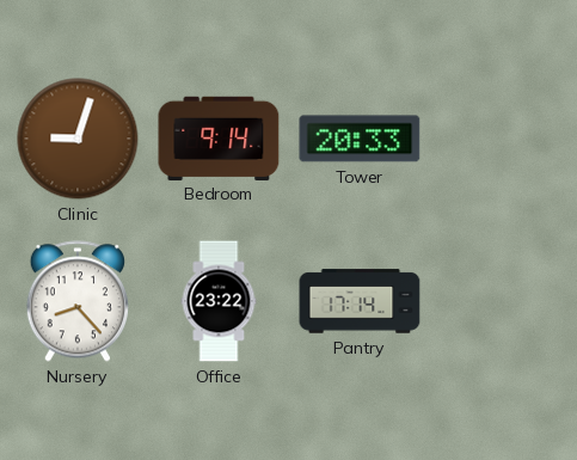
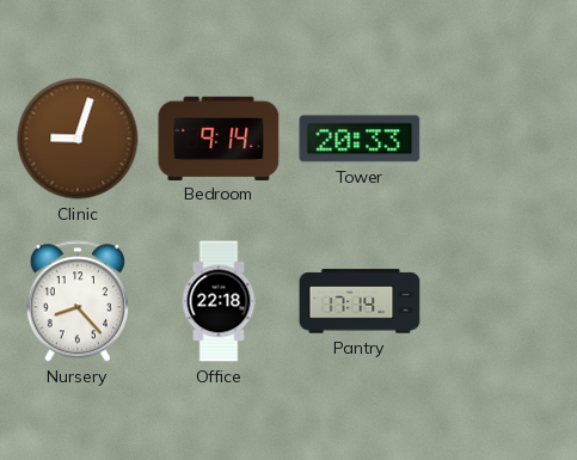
Office: 23:22 -> 22:18 (219, 301)
